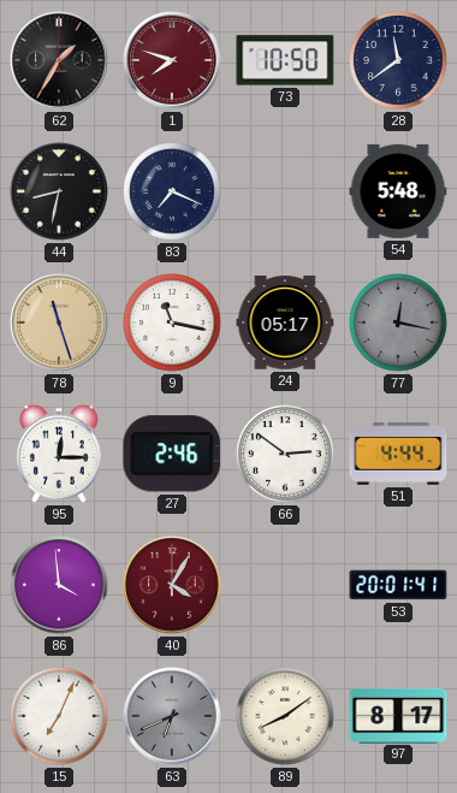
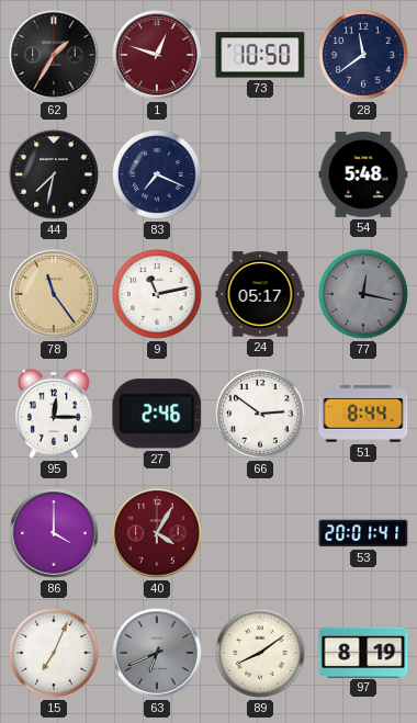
1: 7:48 -> 12:48 (157, 55)
44: 8:32 -> 7:32 (54, 174)
78: 11:27 -> 11:24 (54, 294)
9: 11:17 -> 11:13 (157, 294)
51: 4:44 -> 8:44 (363, 414)
86: 3:59 -> 4:00 (54, 533)
97: 8:17 -> 8:19 (363, 652)
